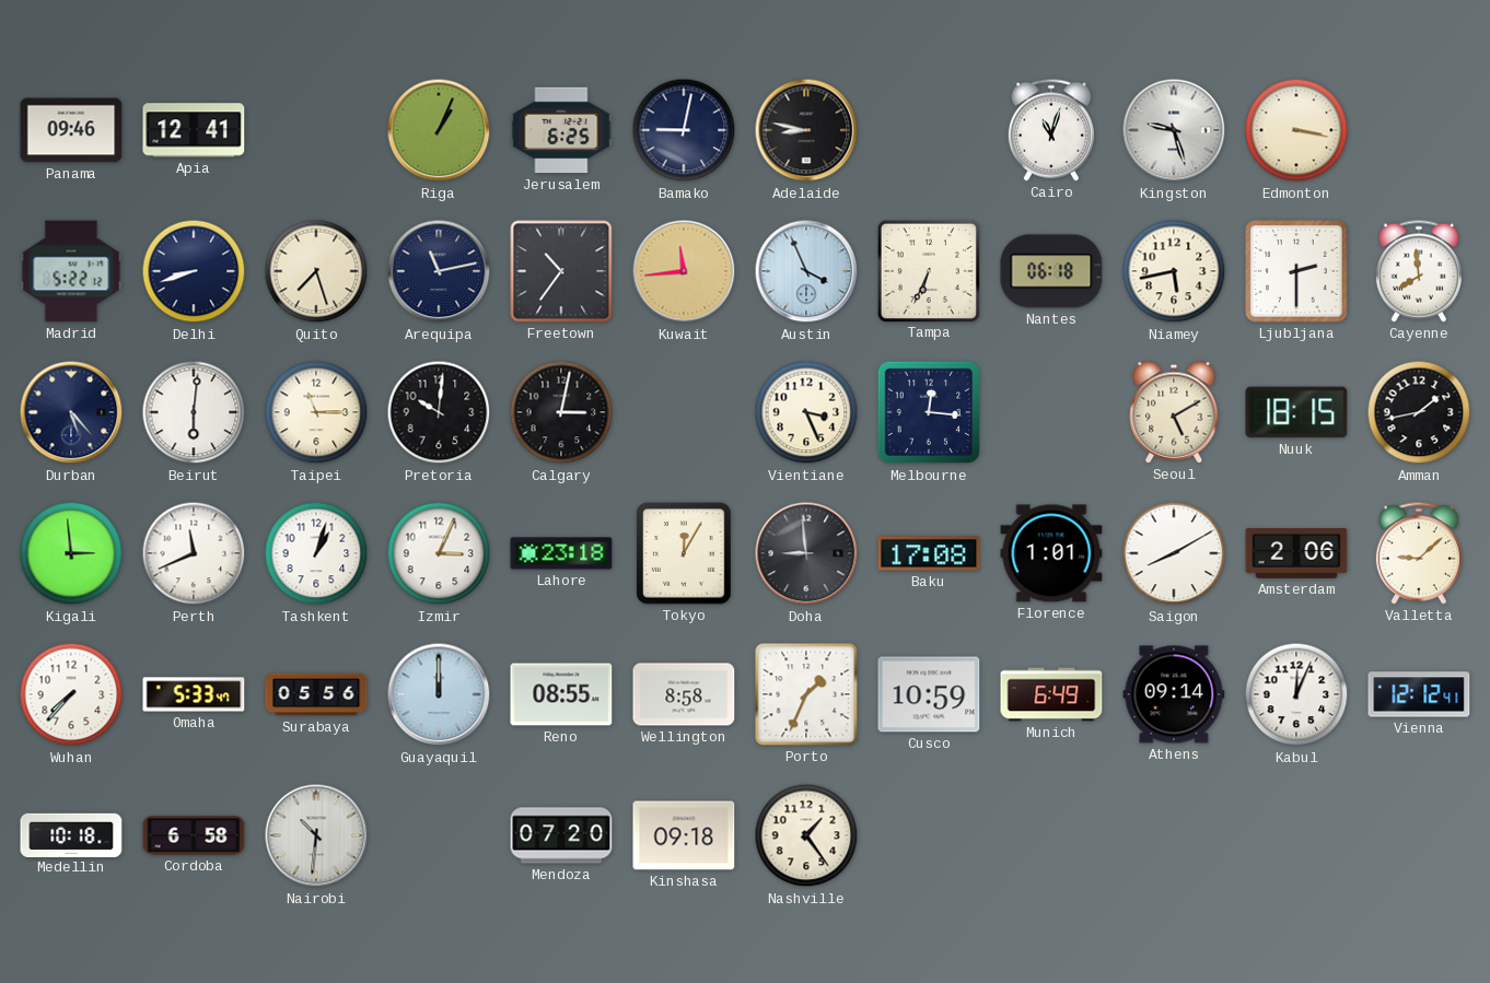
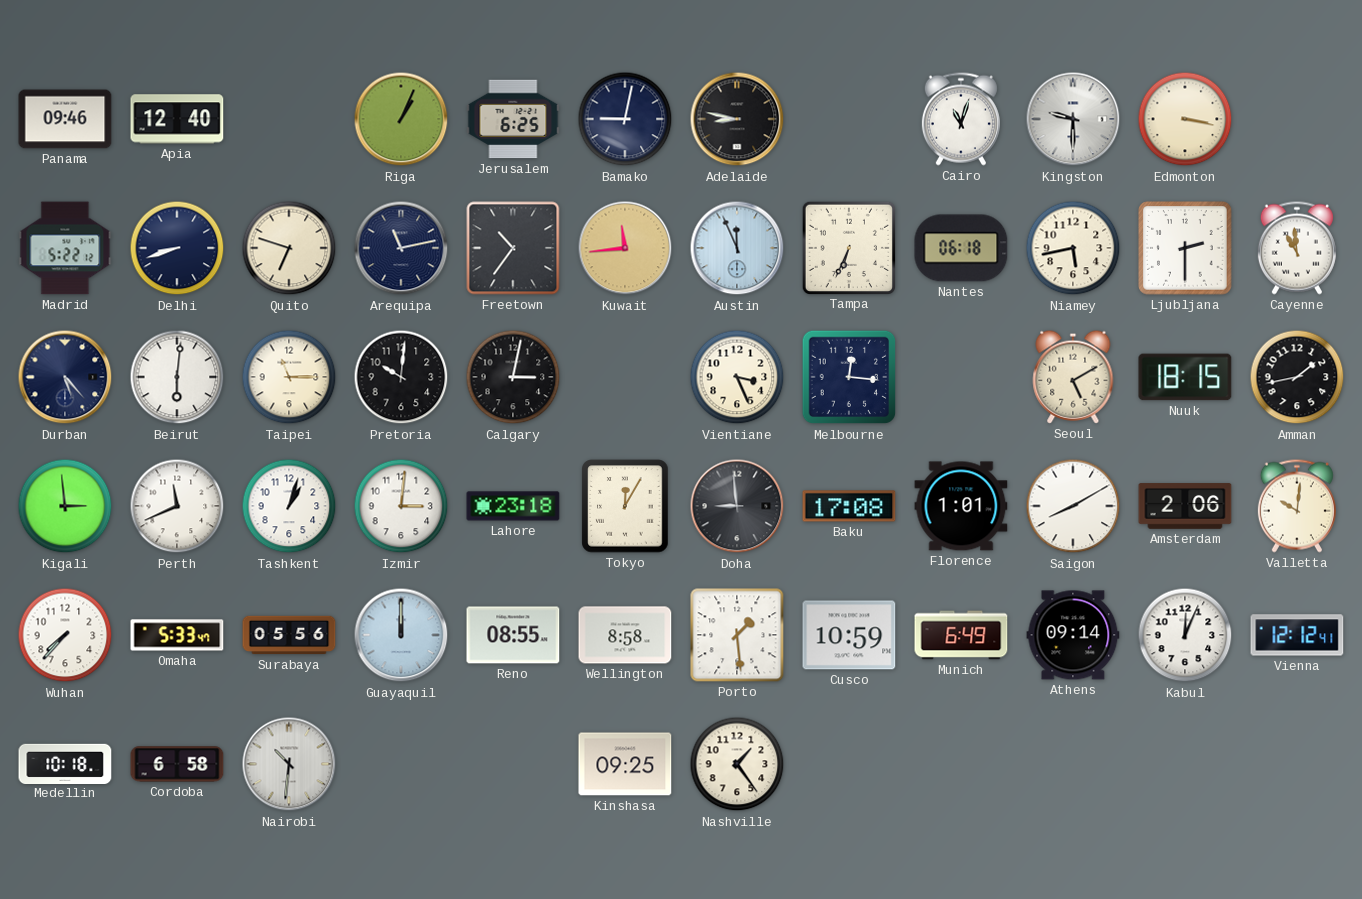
Apia: 12:41 -> 12:40 (177, 119)
Kingston: 9:27 -> 9:30 (1073, 119)
Quito: 7:27 -> 6:48 (289, 248)
Austin: 3:56 -> 11:56 (737, 248)
Cayenne: 7:59 -> 10:59 (1297, 248)
Izmir: 3:04 -> 3:01 (401, 506)
Valletta: 9:08 -> 10:01 (1297, 506)
Porto: 1:34 -> 1:29 (737, 635)
Mendoza: 07:20 -> none (561, 835)
Kinshasa: 09:18 -> 09:25 (625, 764)
